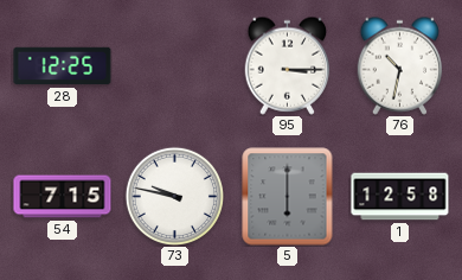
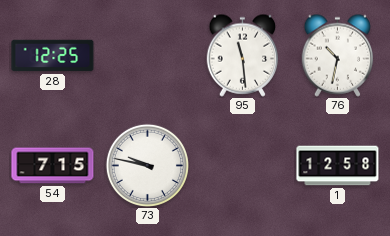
95: 3:15 -> 11:29 (243, 55)
5: 6:00 -> none (288, 197)
